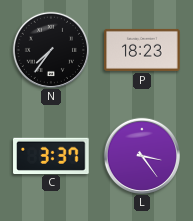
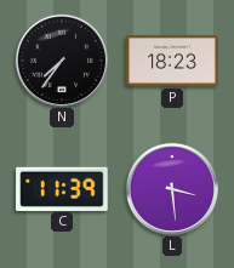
C: 3:37 -> 11:39 (62, 188)
L: 3:24 -> 3:29 (171, 188)
